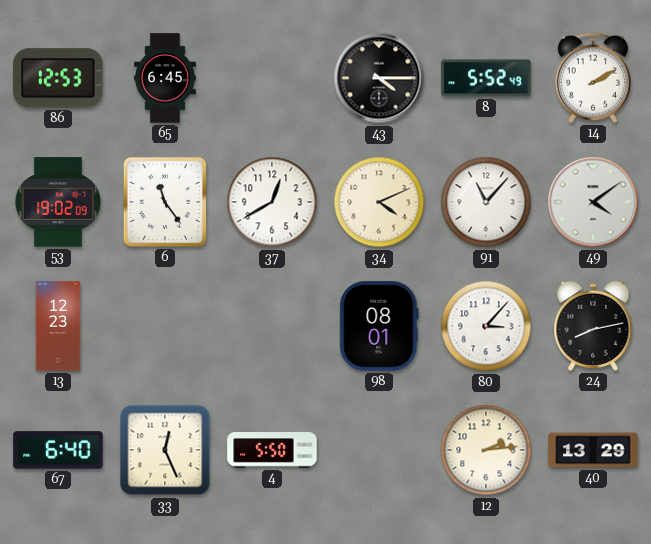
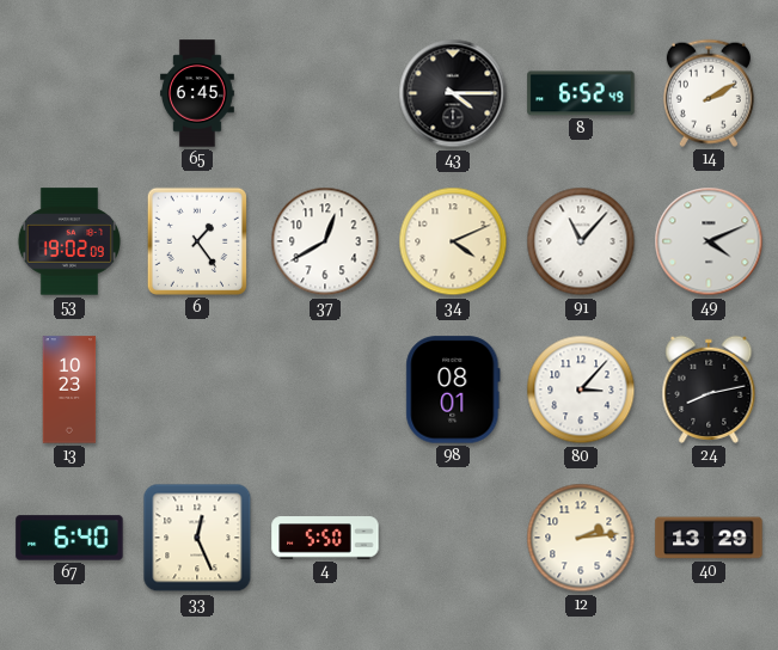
86: 12:53 -> none (58, 78)
8: 5:52 -> 6:52 (581, 93)
6: 11:24 -> 1:24 (197, 241)
49: 4:09 -> 4:11 (709, 241)
13: 12:23 -> 10:23 (69, 390)
